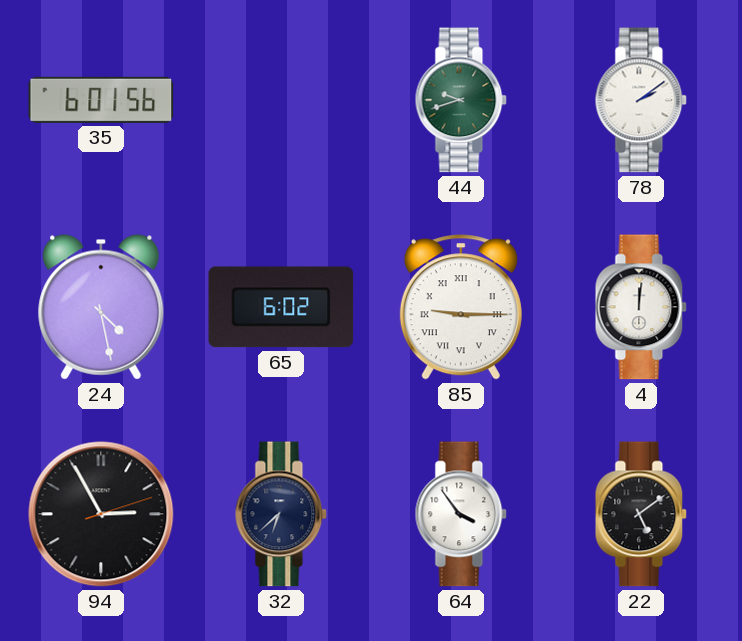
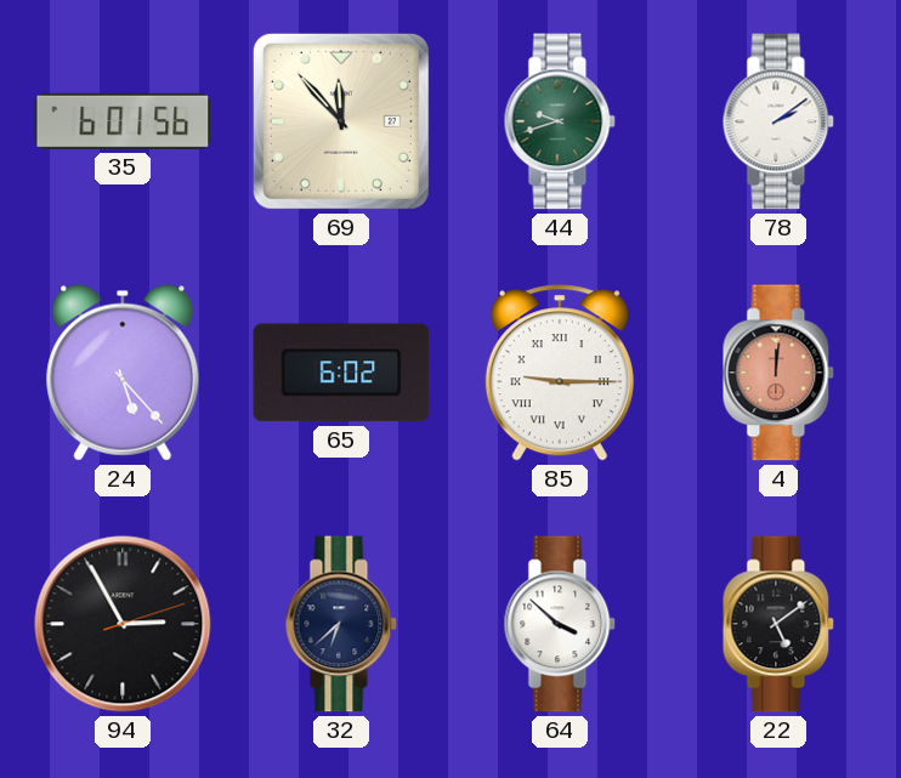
69: none -> 11:53 (341, 121)
24: 4:28 -> 5:23 (123, 373)
4 dial: white -> salmon (778, 373)
64: 3:54 -> 3:52 (560, 624)
